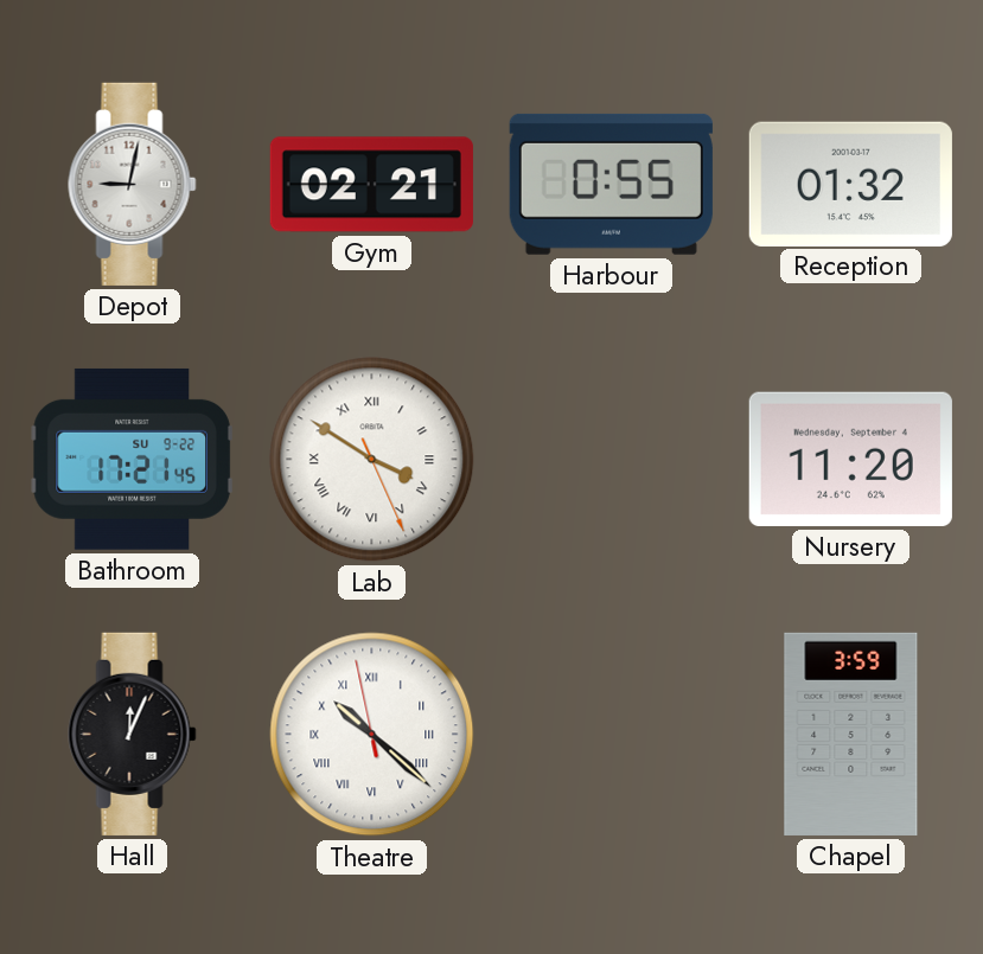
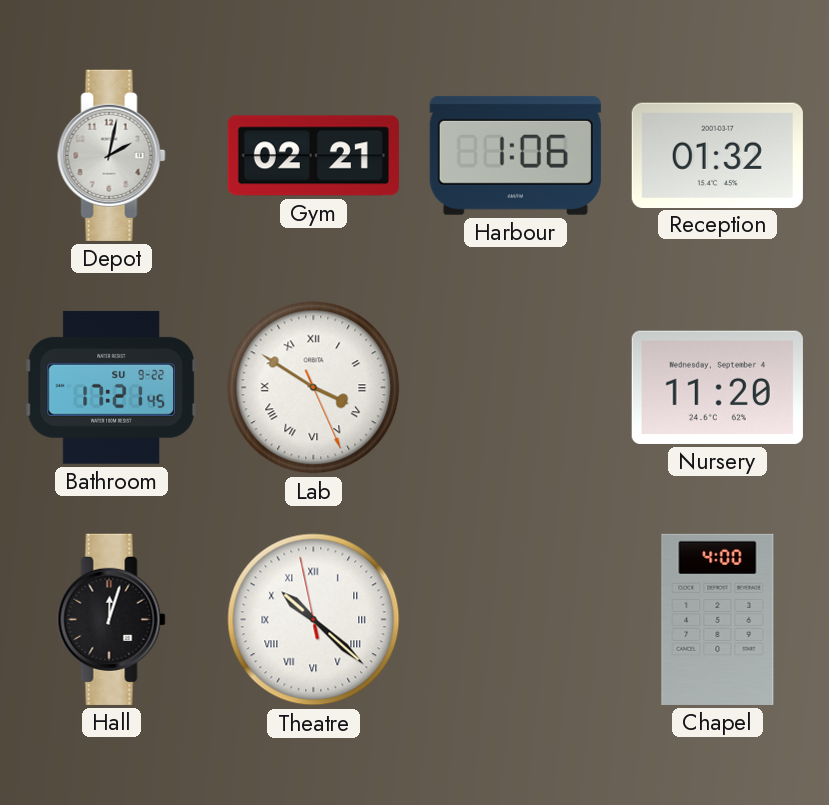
Depot: 9:02 -> 2:02 (112, 155)
Harbour: 0:55 -> 1:06 (515, 155)
Hall: 12:04 -> 12:03 (112, 619)
Chapel: 3:59 -> 4:00 (718, 619)
